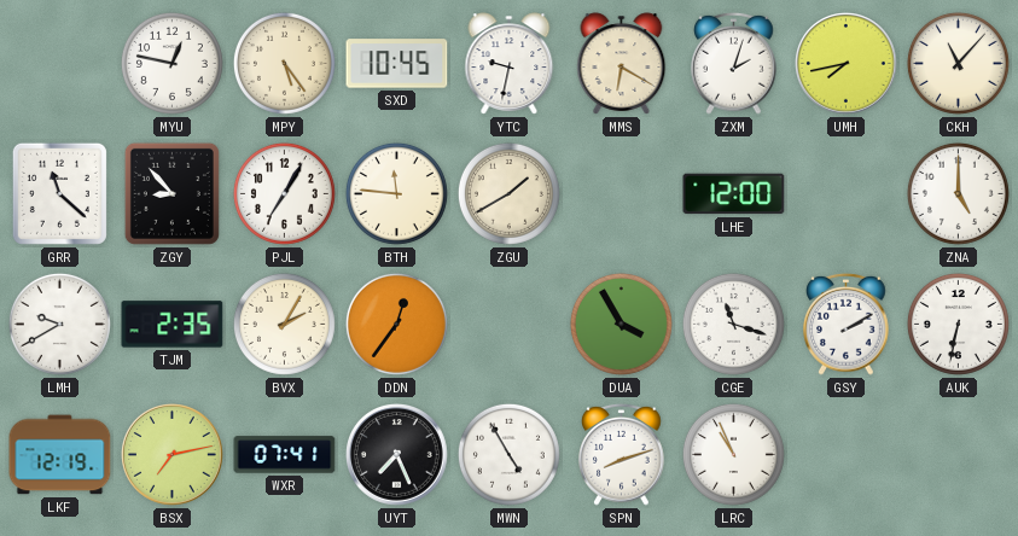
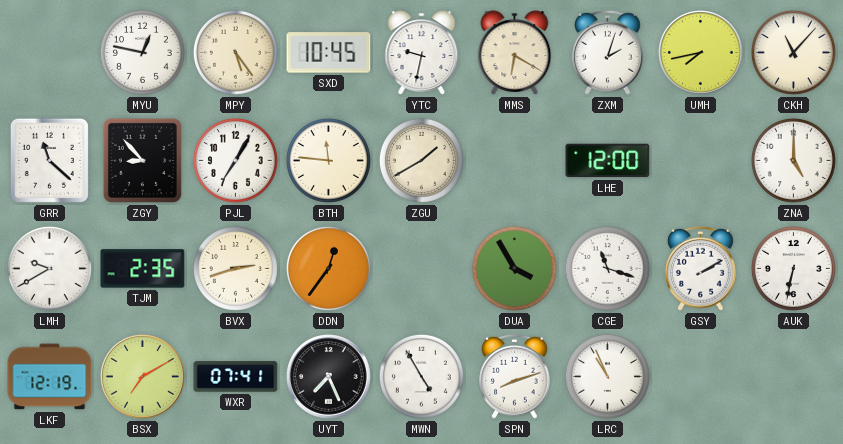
BVX: 2:05 -> 2:42 (235, 268)
BSX: 7:13 -> 7:10 (143, 377)
